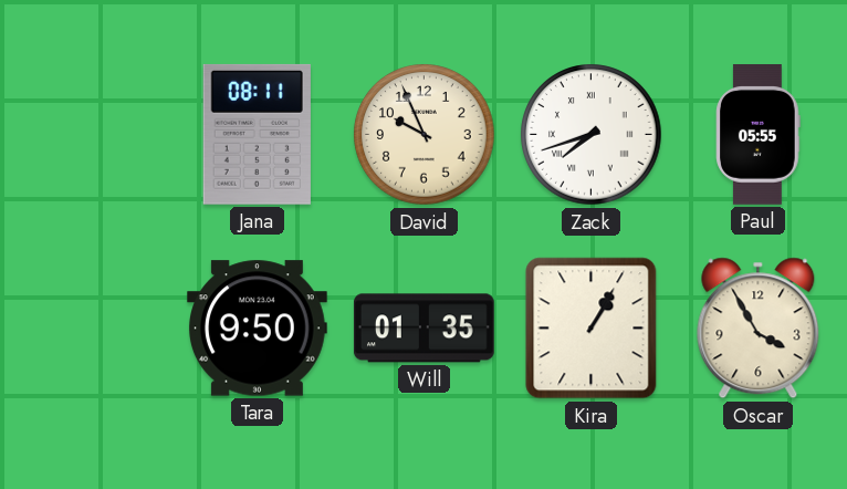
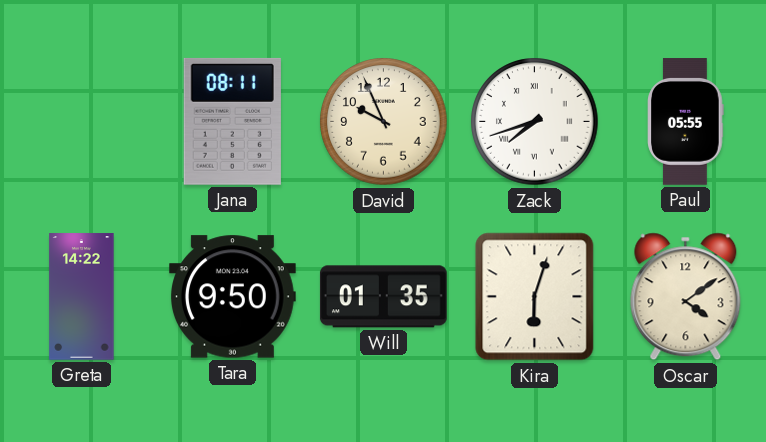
Greta: none -> 14:22 (82, 297)
Kira: 1:05 -> 6:03 (535, 297)
Oscar: 3:55 -> 4:09 (686, 297)
